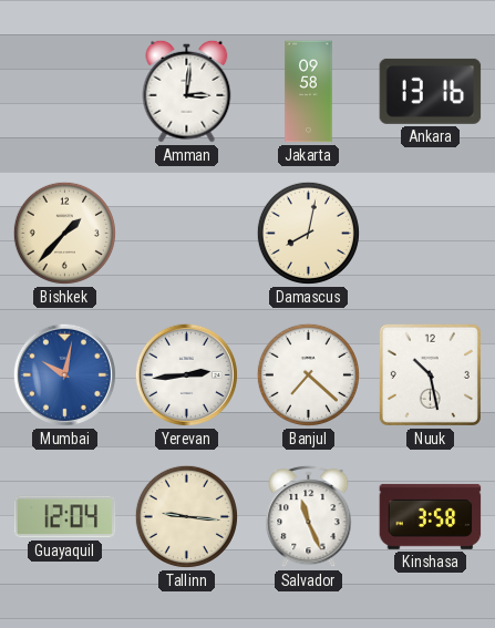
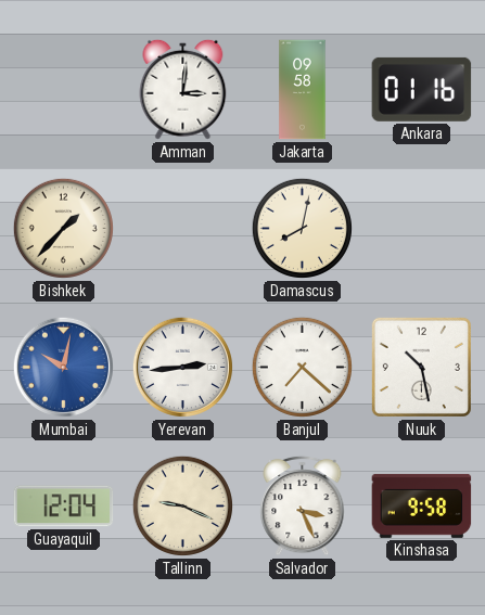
Ankara: 13:16 -> 01:16 (422, 89)
Tallinn: 9:16 -> 9:19 (182, 505)
Salvador: 11:26 -> 3:26 (303, 505)
Kinshasa: 3:58 -> 9:58 (422, 505)
